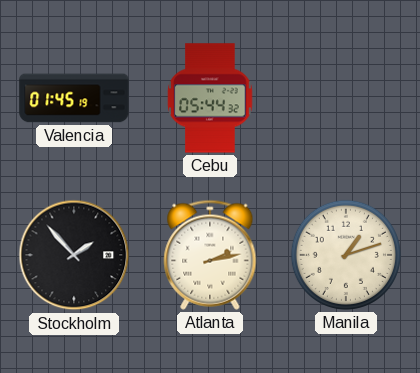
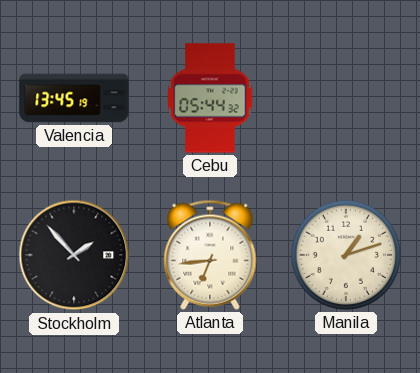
Valencia: 01:45 -> 13:45 (74, 98)
Atlanta: 2:13 -> 6:44 (210, 255)
